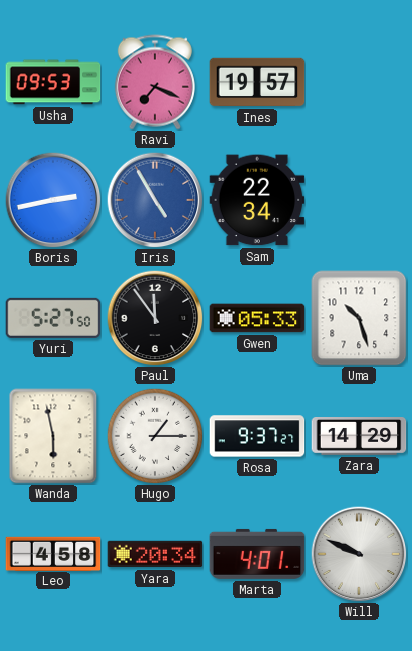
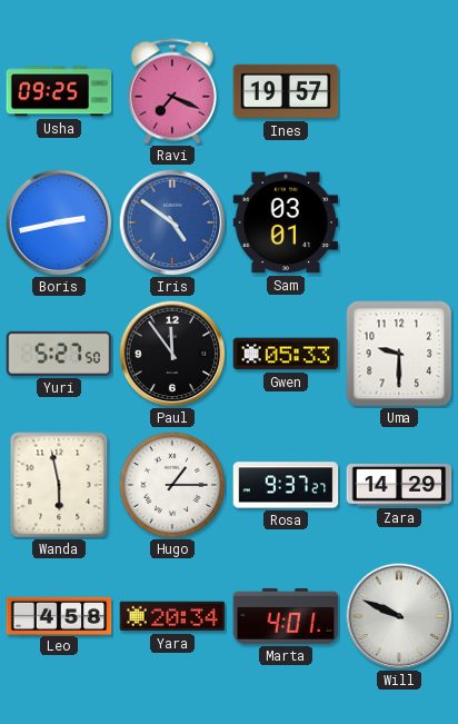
Usha: 09:53 -> 09:25 (59, 91)
Iris: 4:55 -> 4:51 (172, 222)
Sam: 22:34 -> 03:01 (286, 222)
Uma: 10:27 -> 9:30 (399, 354)
